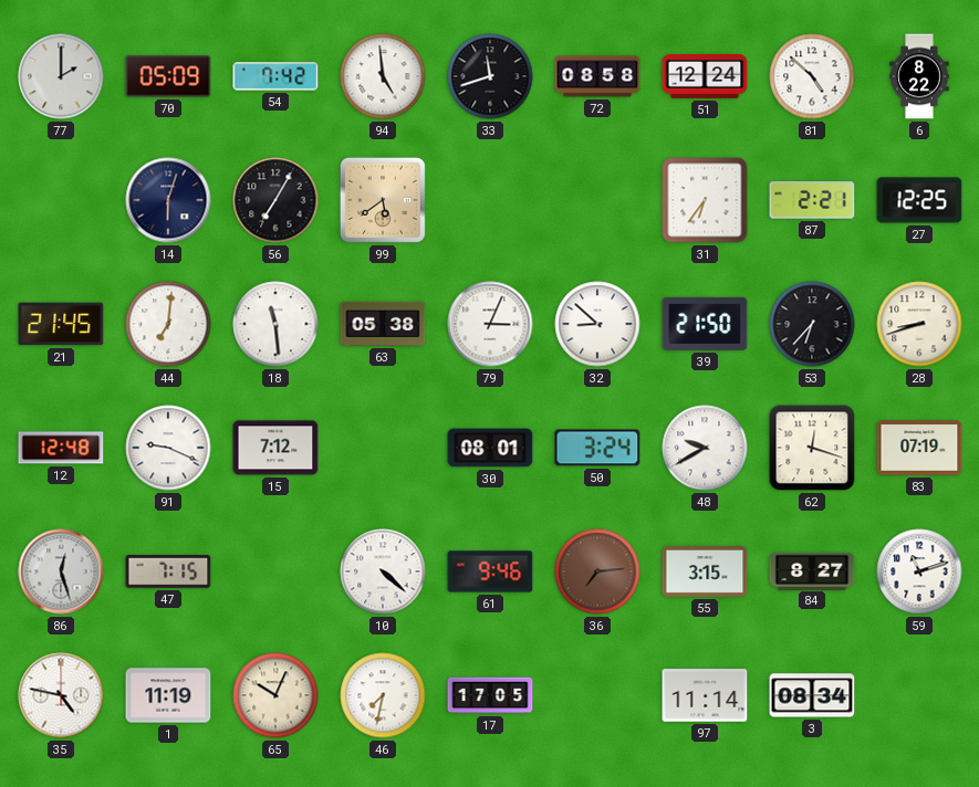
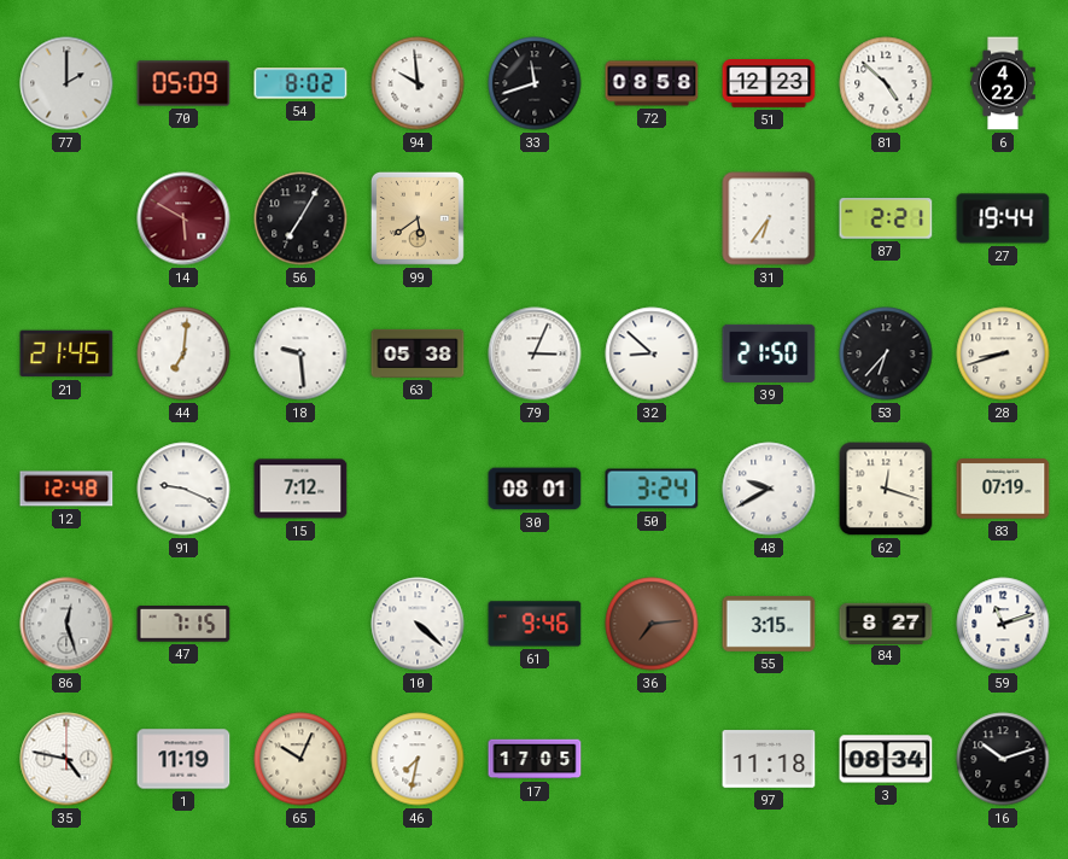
54: 7:42 -> 8:02 (300, 83)
94: 4:59 -> 9:59 (418, 83)
51: 12:24 -> 12:23 (769, 83)
6: 8:22 -> 4:22 (1003, 83)
14: 6:03 -> 5:50 (183, 218)
14 dial: navy -> burgundy (183, 218)
27: 12:25 -> 19:44 (1003, 218)
18: 11:29 -> 9:29 (300, 353)
97: 11:14 -> 11:18 (769, 759)
16: none -> 10:12 (1003, 759)
